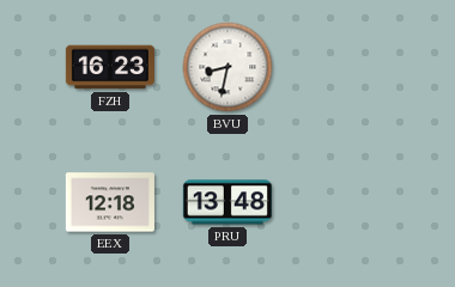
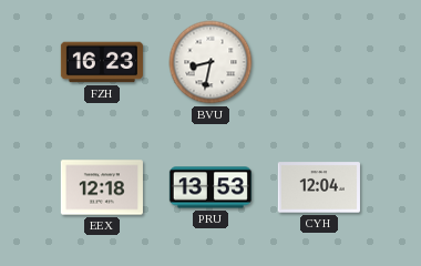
PRU: 13:48 -> 13:53 (210, 187)
CYH: none -> 12:04 (319, 187)
